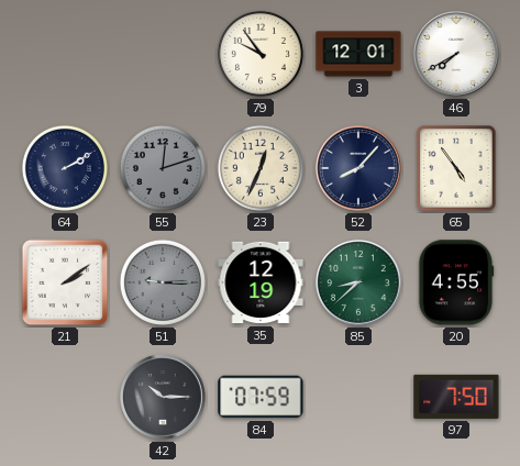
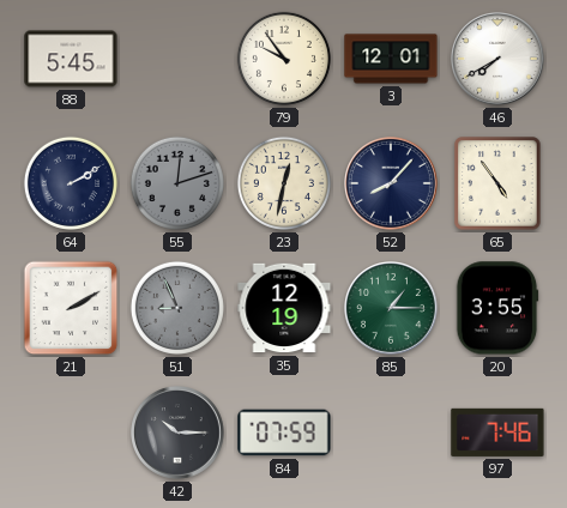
88: none -> 5:45 (71, 59)
23: 12:34 -> 12:32 (284, 183)
21: 2:09 -> 2:10 (71, 308)
51: 9:15 -> 8:56 (177, 308)
85: 8:38 -> 1:15 (392, 309)
20: 4:55 -> 3:55 (497, 308)
97: 7:50 -> 7:46 (497, 433)
